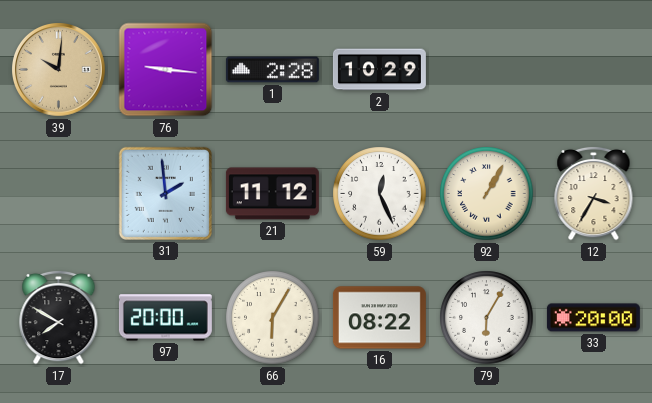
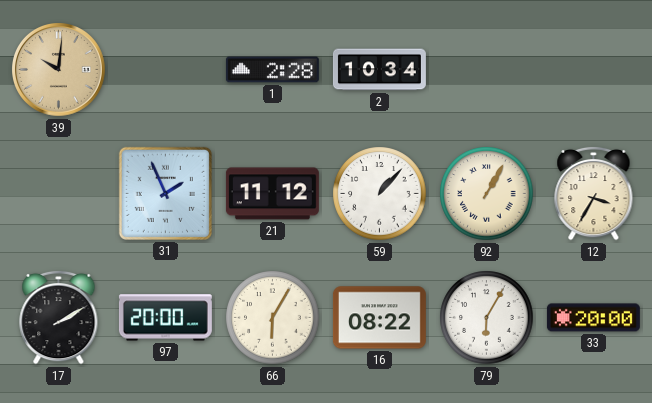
76: 9:16 -> none (166, 70)
2: 10:29 -> 10:34 (379, 70)
31: 1:59 -> 1:56 (165, 193)
59: 12:26 -> 1:07 (380, 194)
17: 7:50 -> 2:10 (59, 317)
